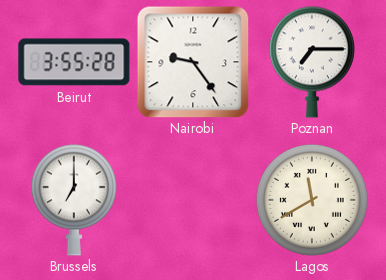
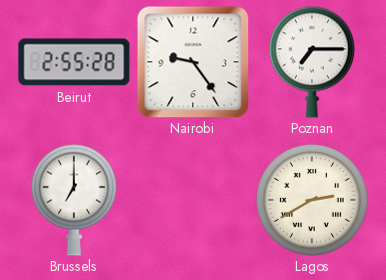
Beirut: 3:55 -> 2:55 (74, 62)
Lagos: 11:40 -> 2:40 (312, 200)
